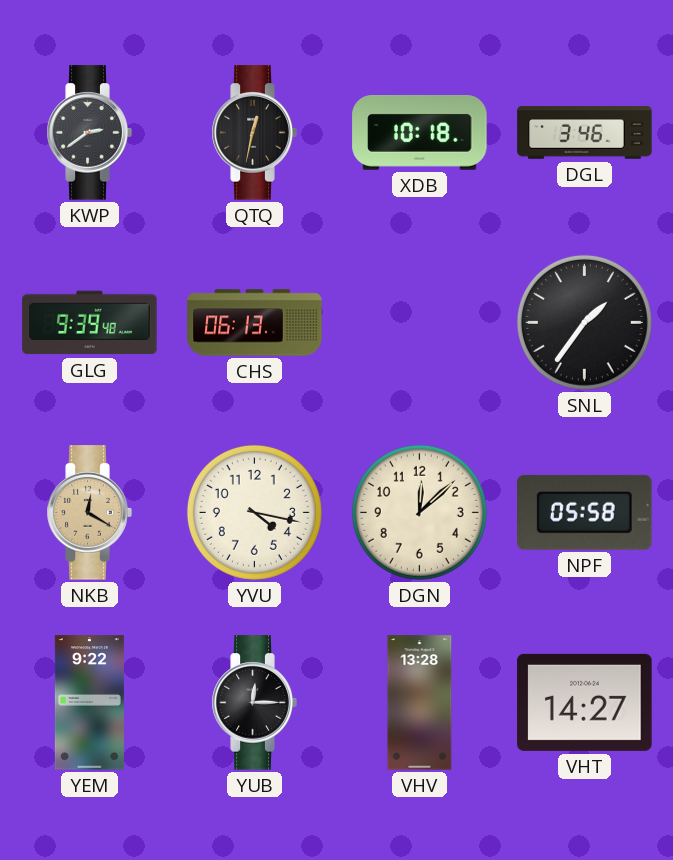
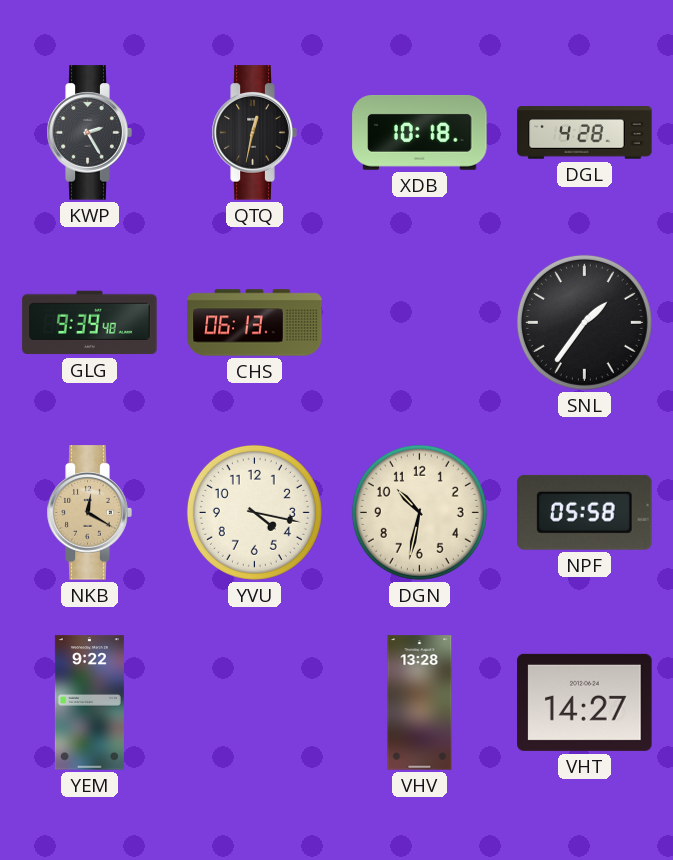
KWP: 2:39 -> 2:25 (89, 133)
DGL: 3:46 -> 4:28 (585, 133)
DGN: 12:08 -> 10:32 (419, 512)
YUB: 12:15 -> none (254, 703)
